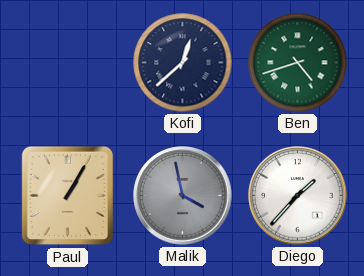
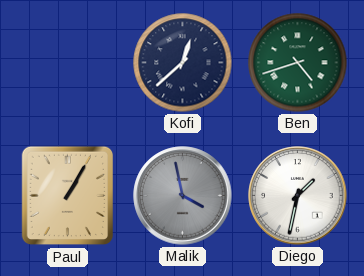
Diego: 1:37 -> 1:32 (298, 196)
